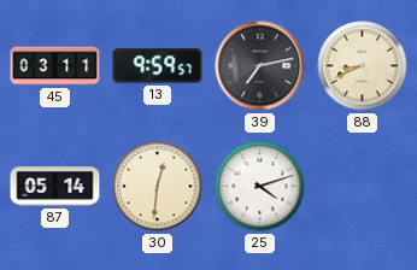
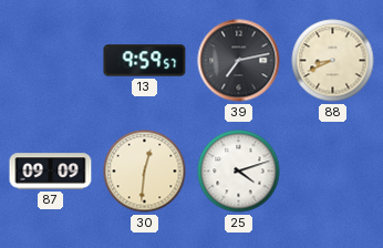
45: 03:11 -> none (55, 66)
87: 05:14 -> 09:09 (51, 172)
